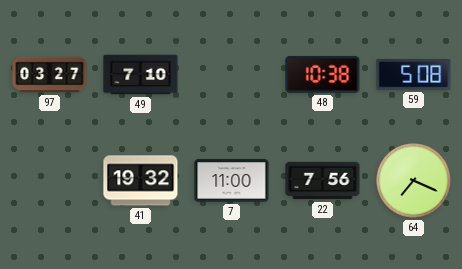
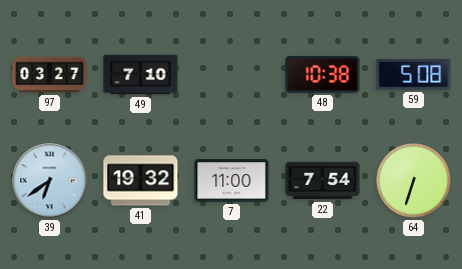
39: none -> 6:39 (50, 181)
22: 7:56 -> 7:54 (323, 181)
64: 7:19 -> 6:33 (414, 181)
